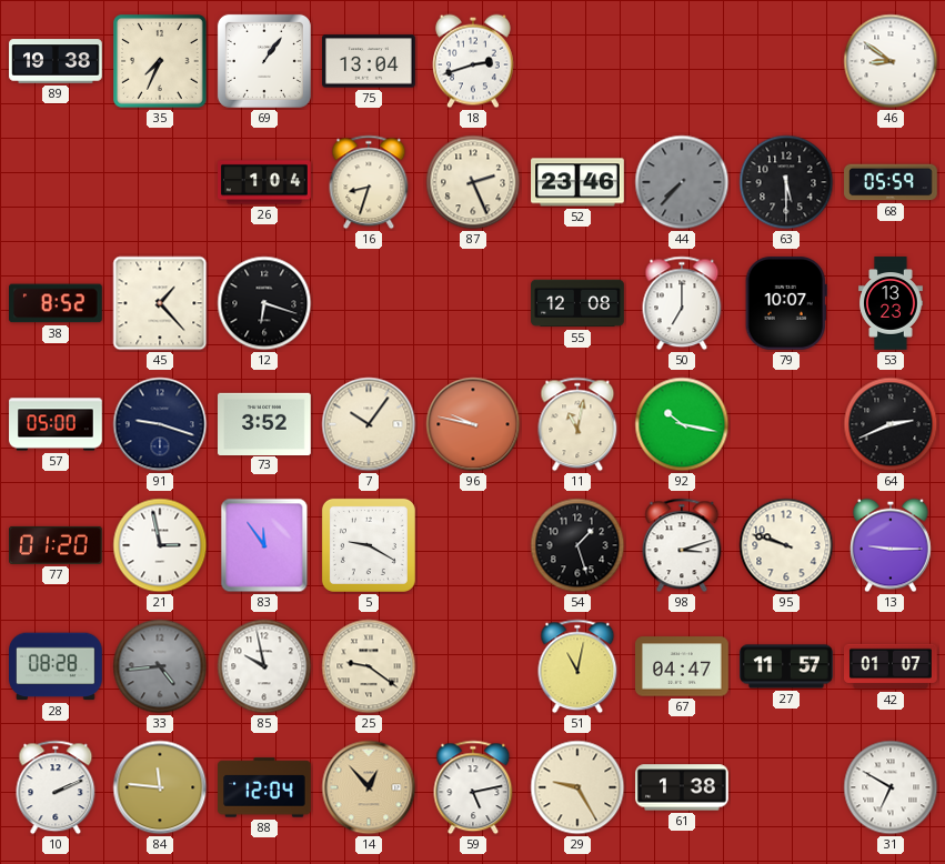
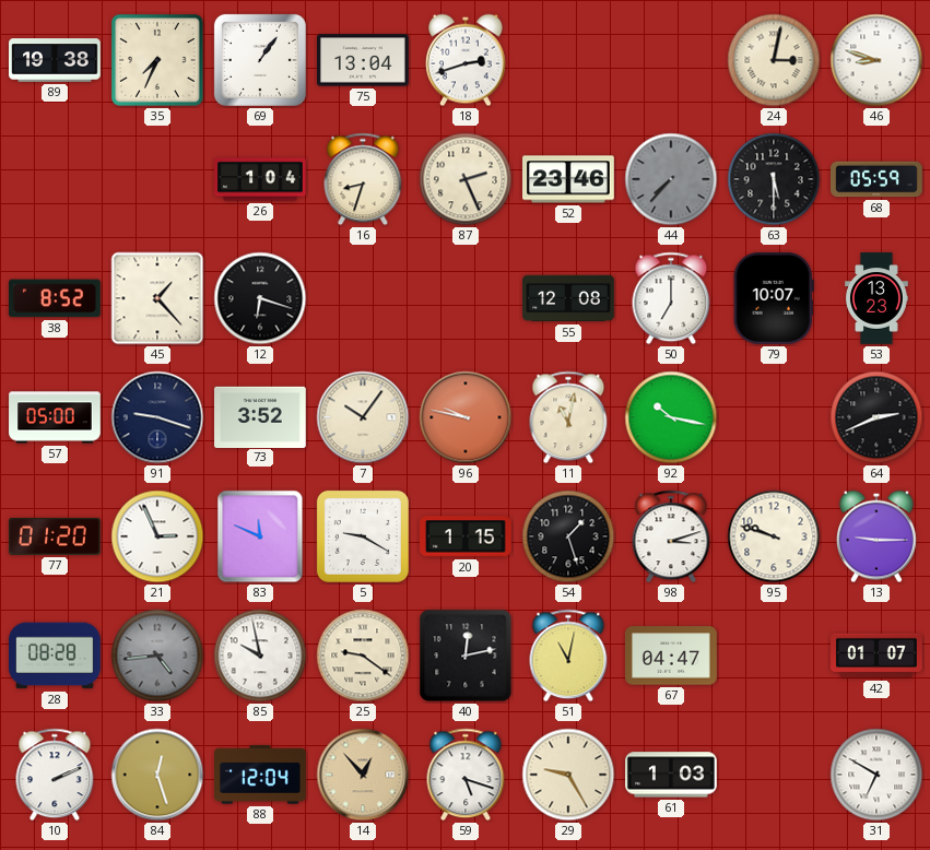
24: none -> 3:02 (774, 60)
46: 8:51 -> 8:48 (876, 60)
21: 2:58 -> 2:56 (157, 536)
83: 11:54 -> 11:49 (260, 536)
20: none -> 1:15 (467, 536)
40: none -> 12:13 (466, 656)
27: 11:57 -> none (786, 666)
84: 11:46 -> 12:27 (157, 775)
59: 5:13 -> 5:18 (466, 775)
61: 1:38 -> 1:03 (672, 775)
